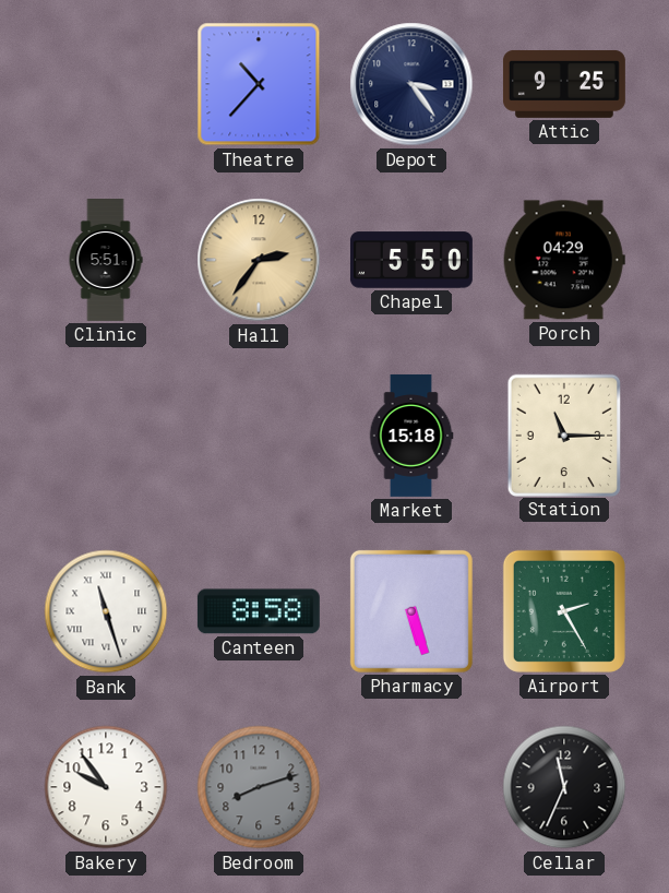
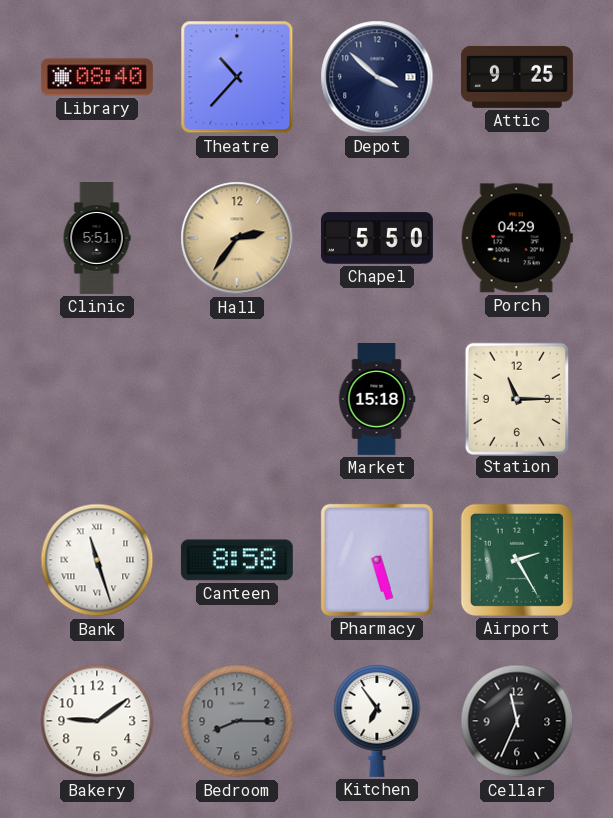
Library: none -> 08:40 (97, 77)
Depot: 3:24 -> 3:52 (377, 77)
Bakery: 9:54 -> 9:09 (97, 721)
Bedroom: 8:12 -> 8:15 (237, 721)
Kitchen: none -> 6:54 (377, 720)
